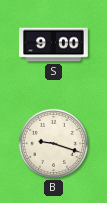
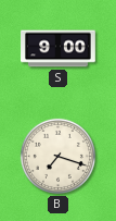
B: 9:18 -> 7:18 (57, 156)
